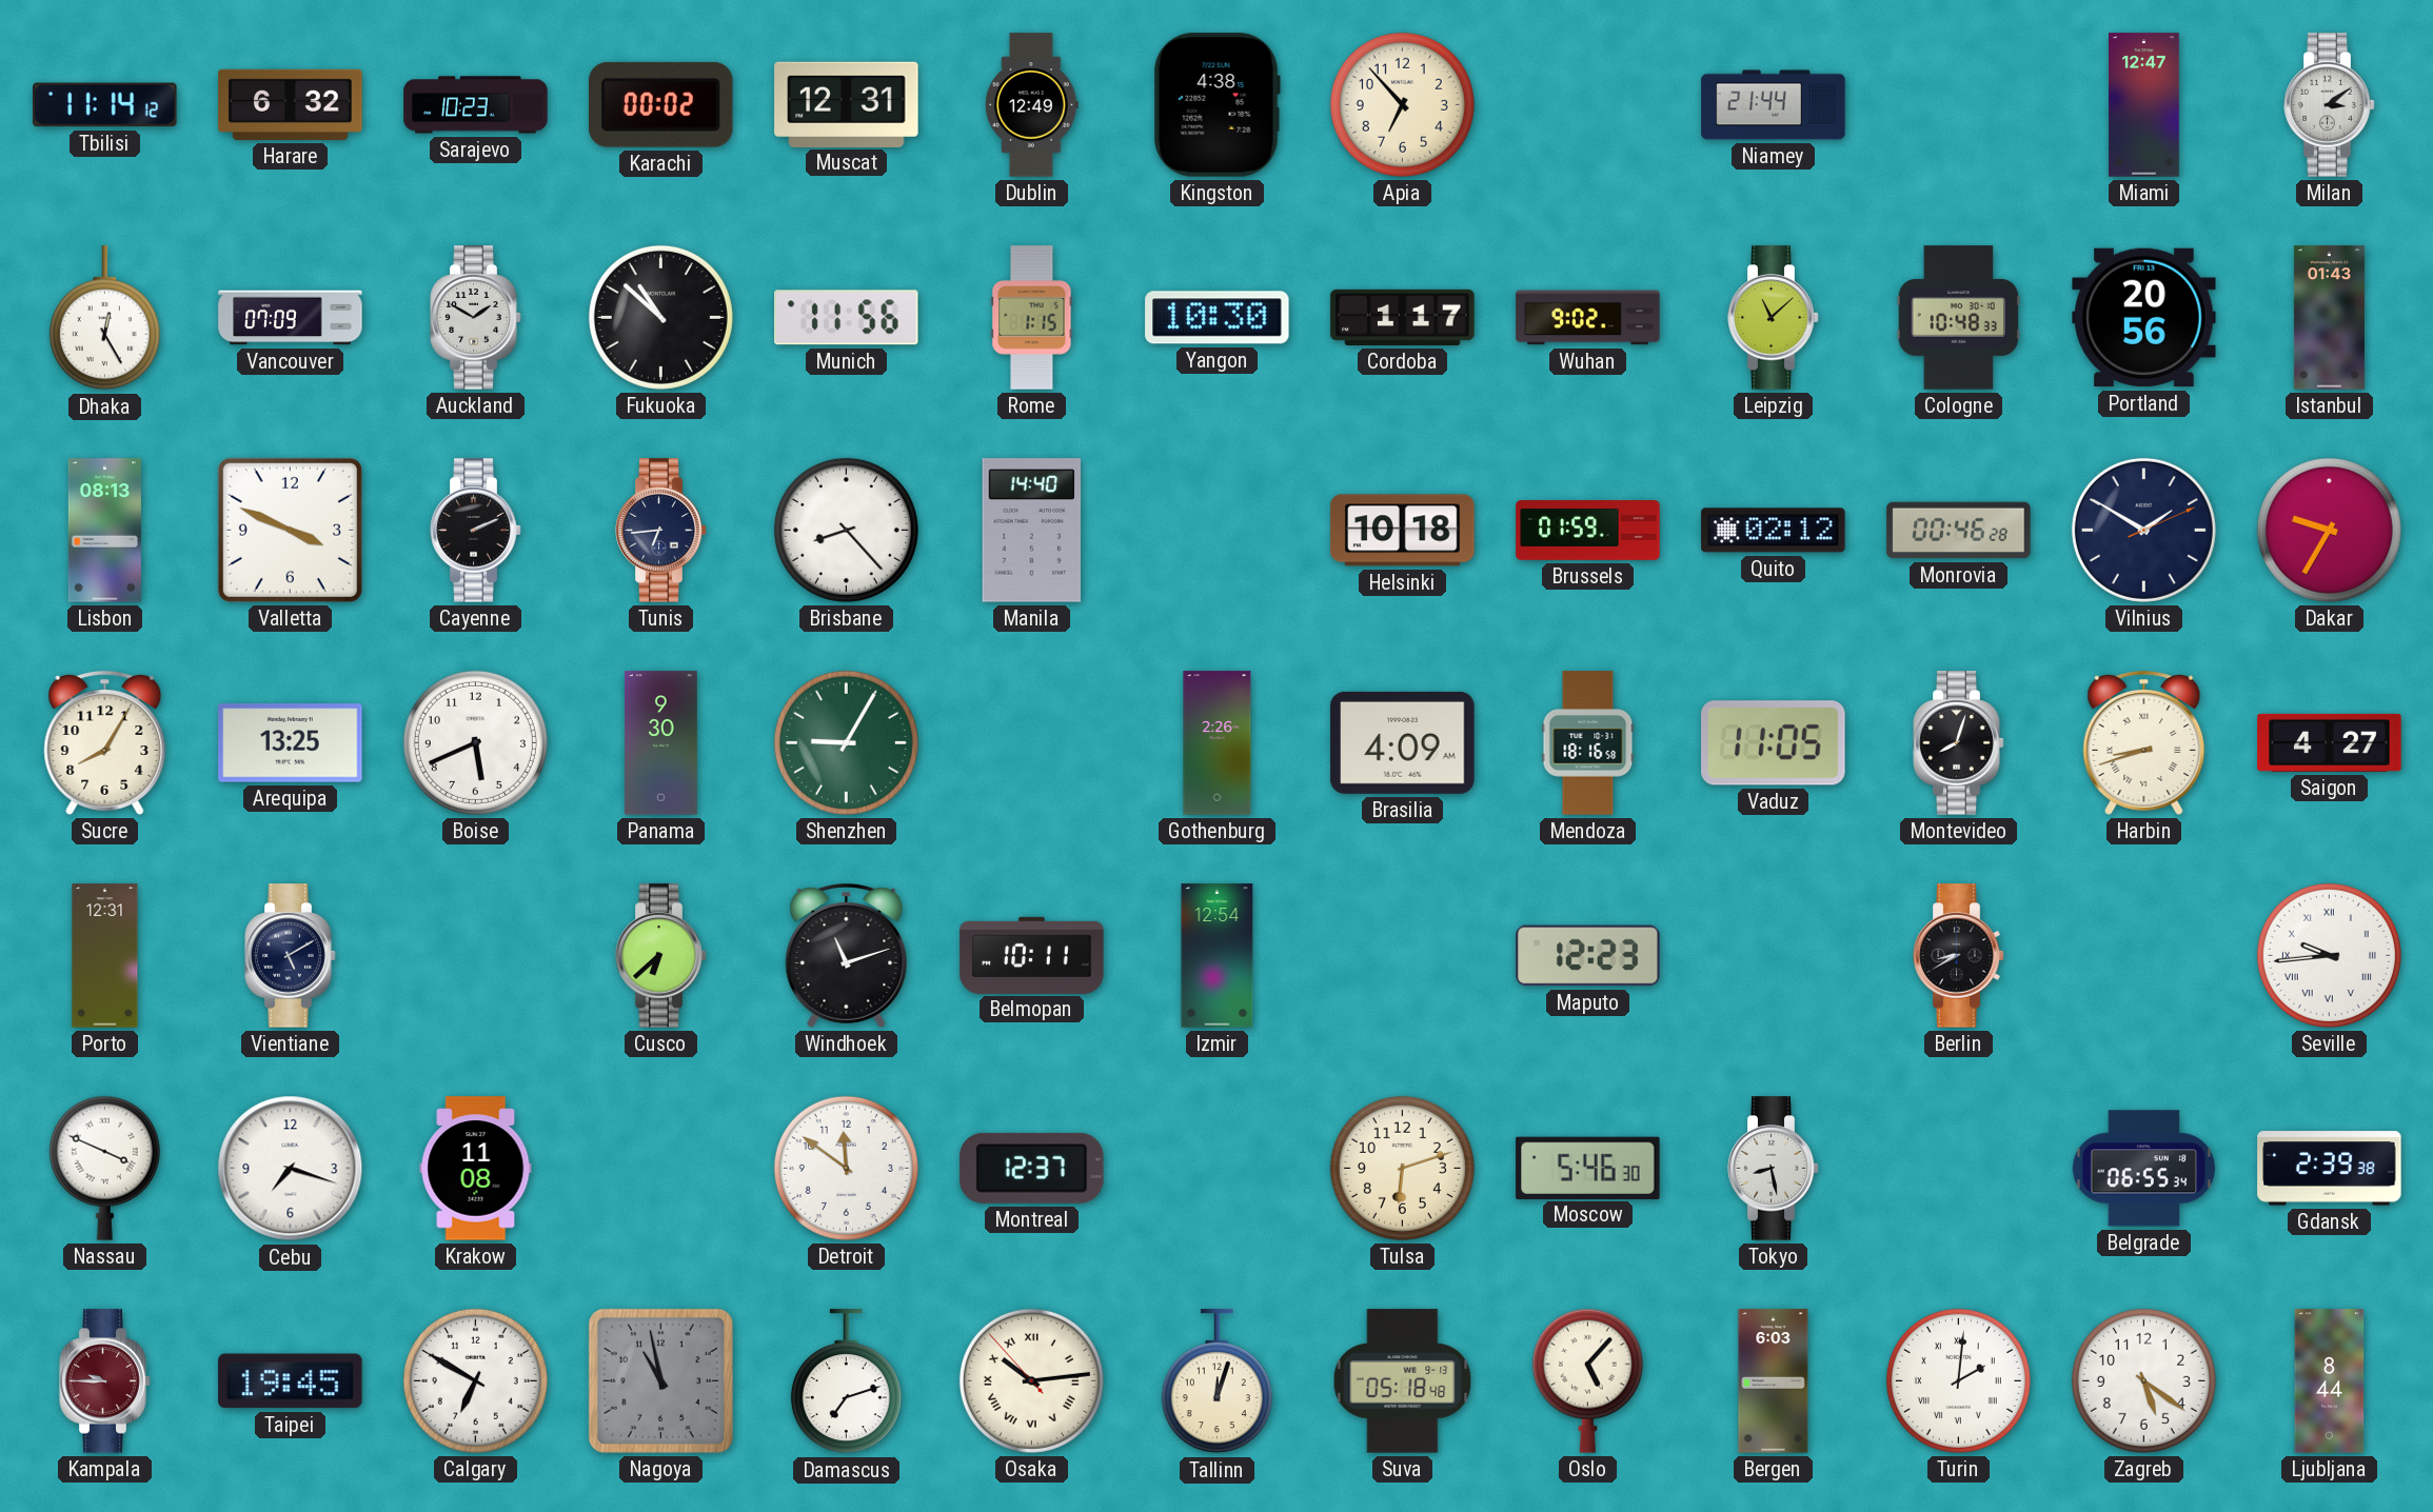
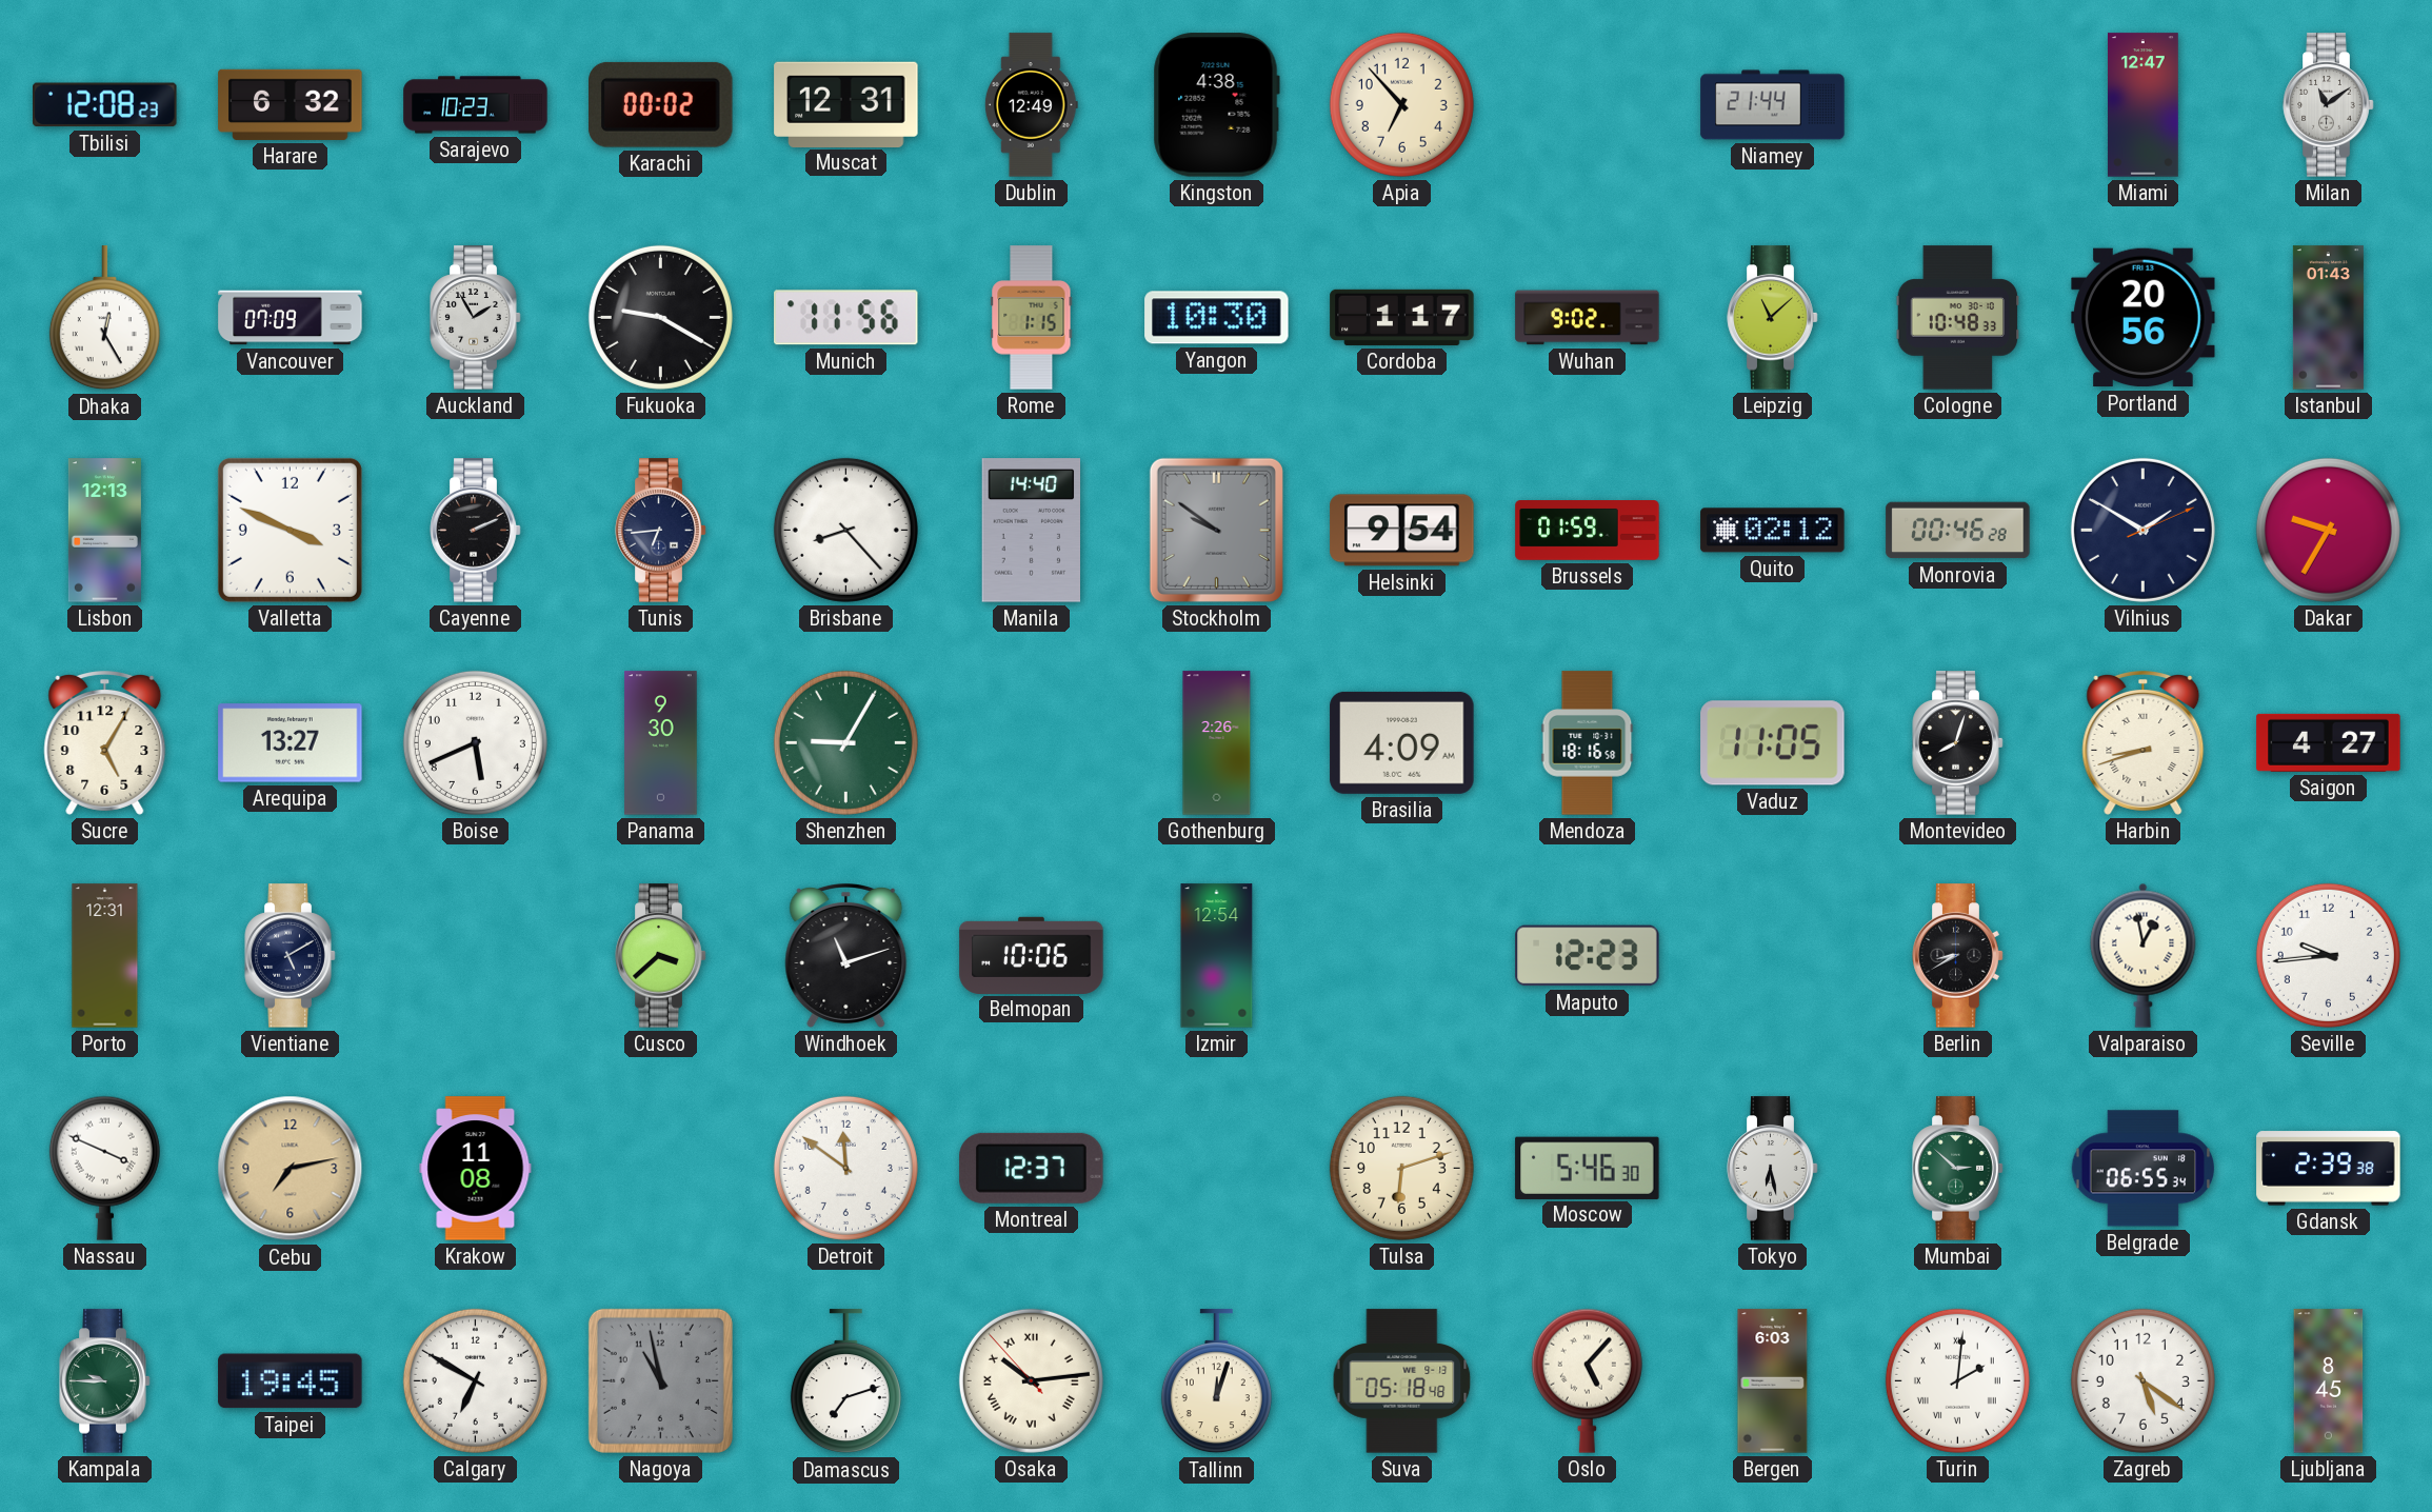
Tbilisi: 11:14 -> 12:08 (105, 105)
Milan: 3:09 -> 11:09 (2329, 105)
Auckland: 1:50 -> 1:55 (476, 318)
Fukuoka: 10:52 -> 9:20 (660, 317)
Lisbon: 08:13 -> 12:13 (104, 531)
Stockholm: none -> 9:51 (1216, 530)
Helsinki: 10:18 -> 9:54 (1402, 531)
Sucre: 8:05 -> 5:05 (105, 743)
Arequipa: 13:25 -> 13:27 (291, 743)
Cusco: 6:38 -> 3:38 (661, 956)
Belmopan: 10:11 -> 10:06 (1032, 955)
Valparaiso: none -> 12:58 (2144, 955)
Seville numerals: Roman -> Arabic (2328, 955)
Cebu: 7:18 -> 7:13 (291, 1169)
Cebu dial: white -> champagne (291, 1169)
Tokyo: 8:28 -> 6:28 (1773, 1169)
Mumbai: none -> 2:52 (1958, 1169)
Kampala dial: burgundy -> green (105, 1381)
Ljubljana: 8:44 -> 8:45 (2329, 1381)
